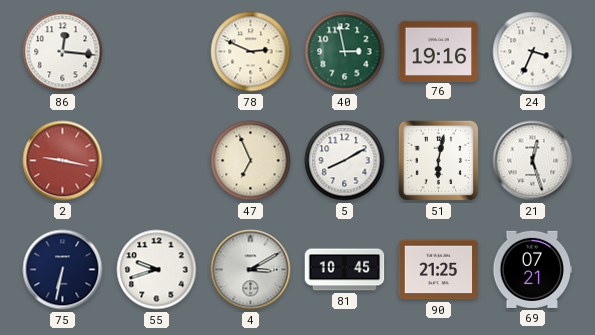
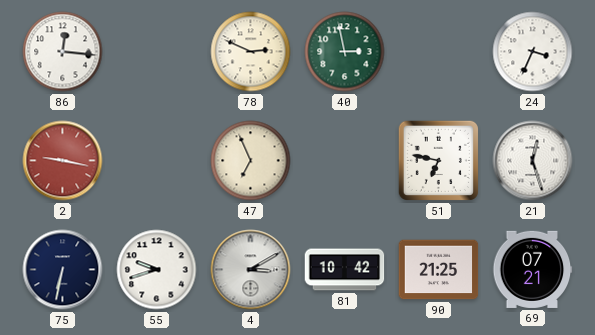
76: 19:16 -> none (439, 51)
5: 8:10 -> none (345, 161)
51: 6:02 -> 6:47 (438, 160)
81: 10:45 -> 10:42 (345, 270)
